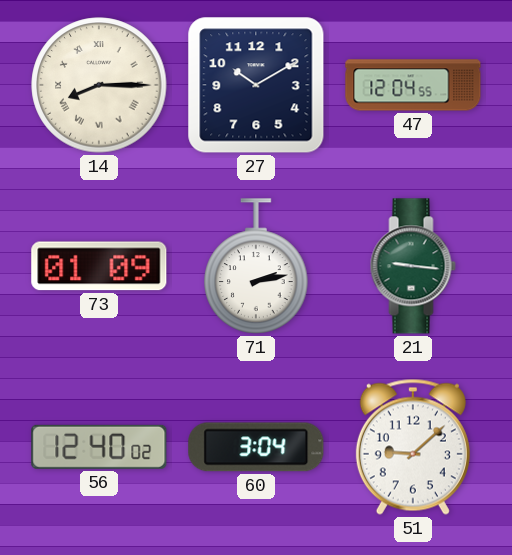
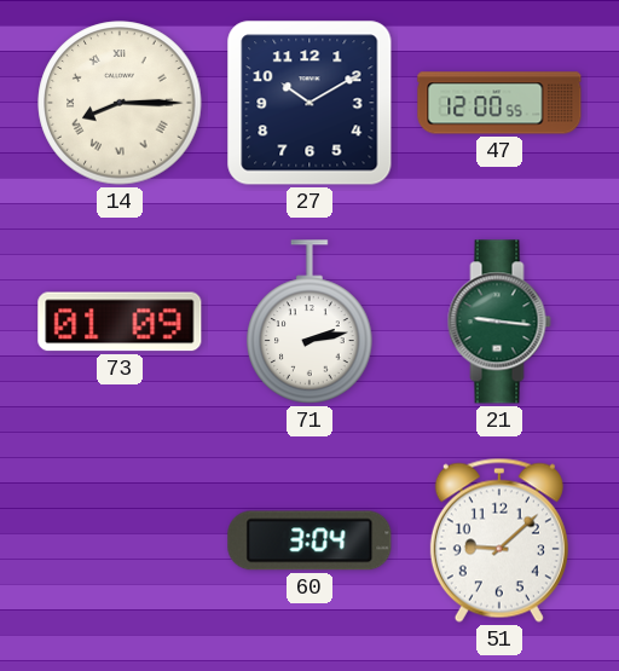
47: 12:04 -> 12:00 (499, 103)
56: 12:40 -> none (99, 447)
